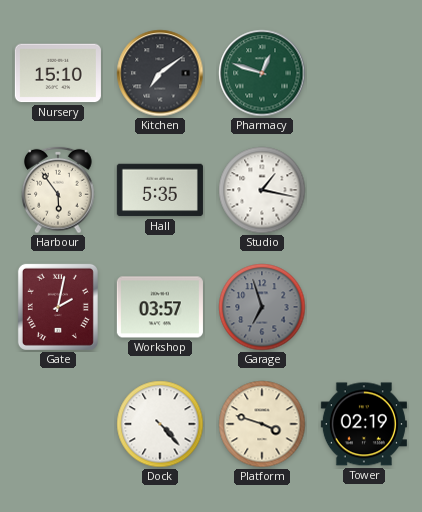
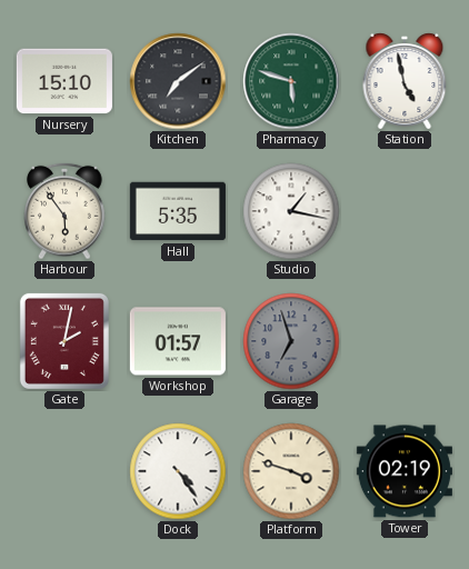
Pharmacy: 12:48 -> 5:48 (291, 81)
Station: none -> 4:58 (405, 81)
Workshop: 03:57 -> 01:57 (178, 341)
Dock: 4:23 -> 4:24 (178, 471)
